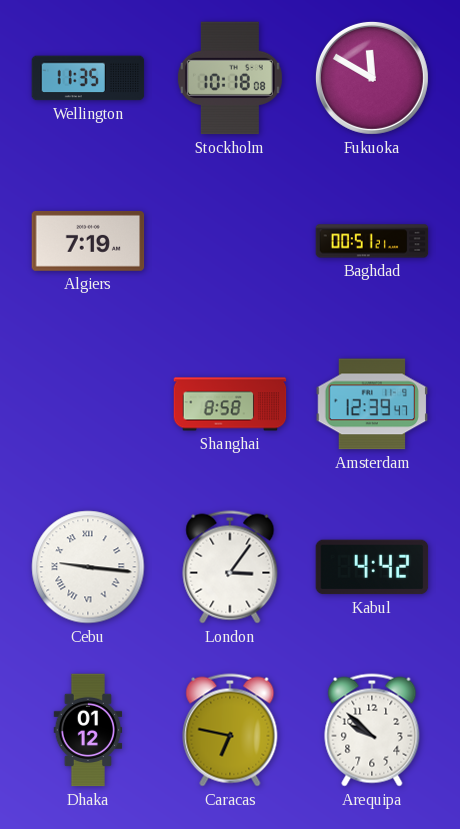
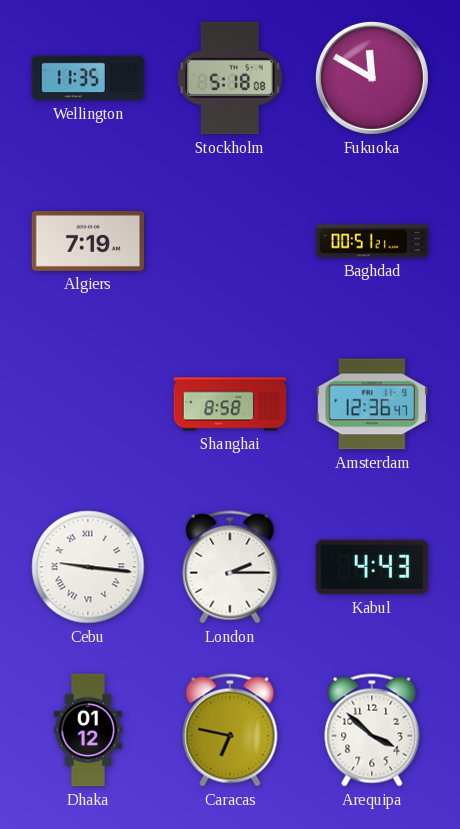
Stockholm: 10:18 -> 5:18 (230, 78)
Amsterdam: 12:39 -> 12:36 (372, 404)
London: 3:06 -> 2:15 (230, 567)
Kabul: 4:42 -> 4:43 (372, 567)
Arequipa: 9:52 -> 3:52 (372, 730)
